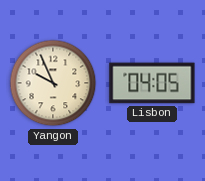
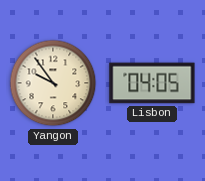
Yangon: 9:56 -> 9:54 (53, 83)
